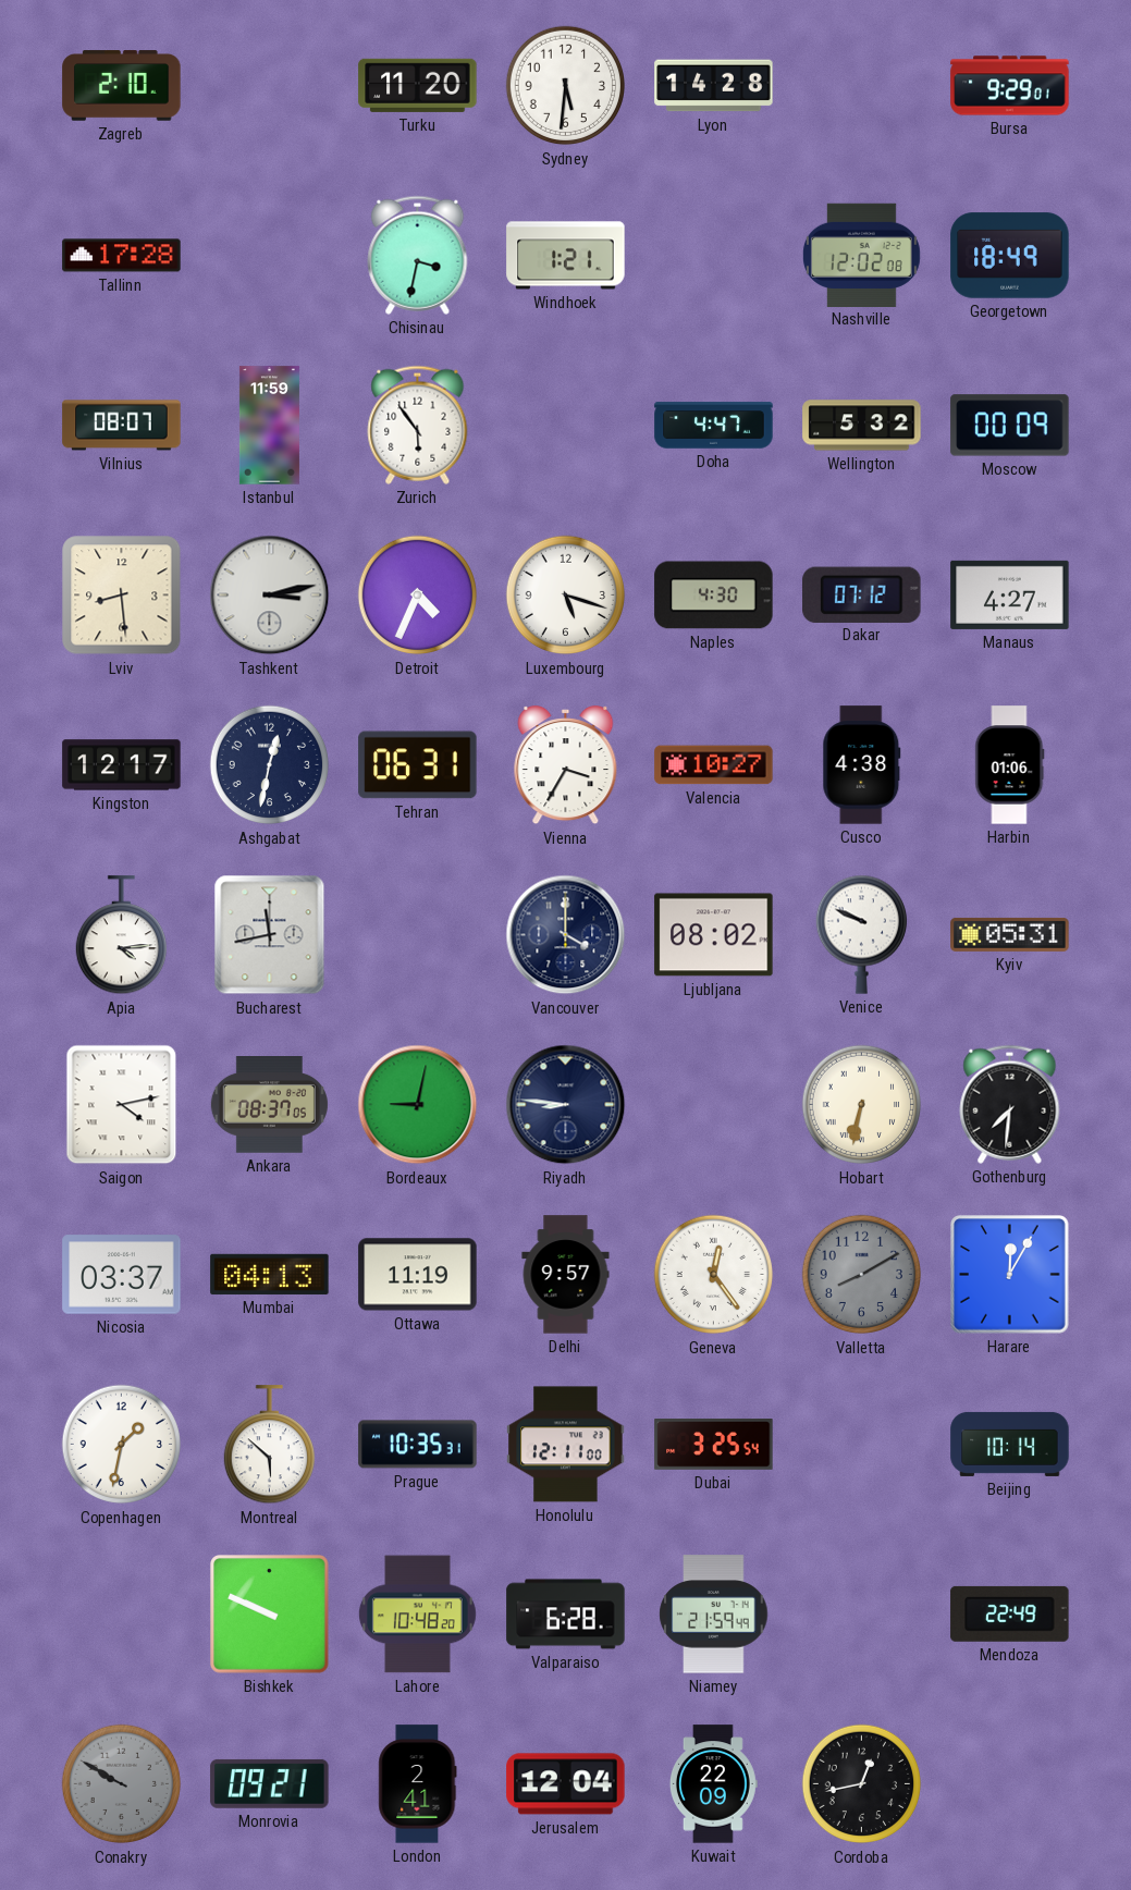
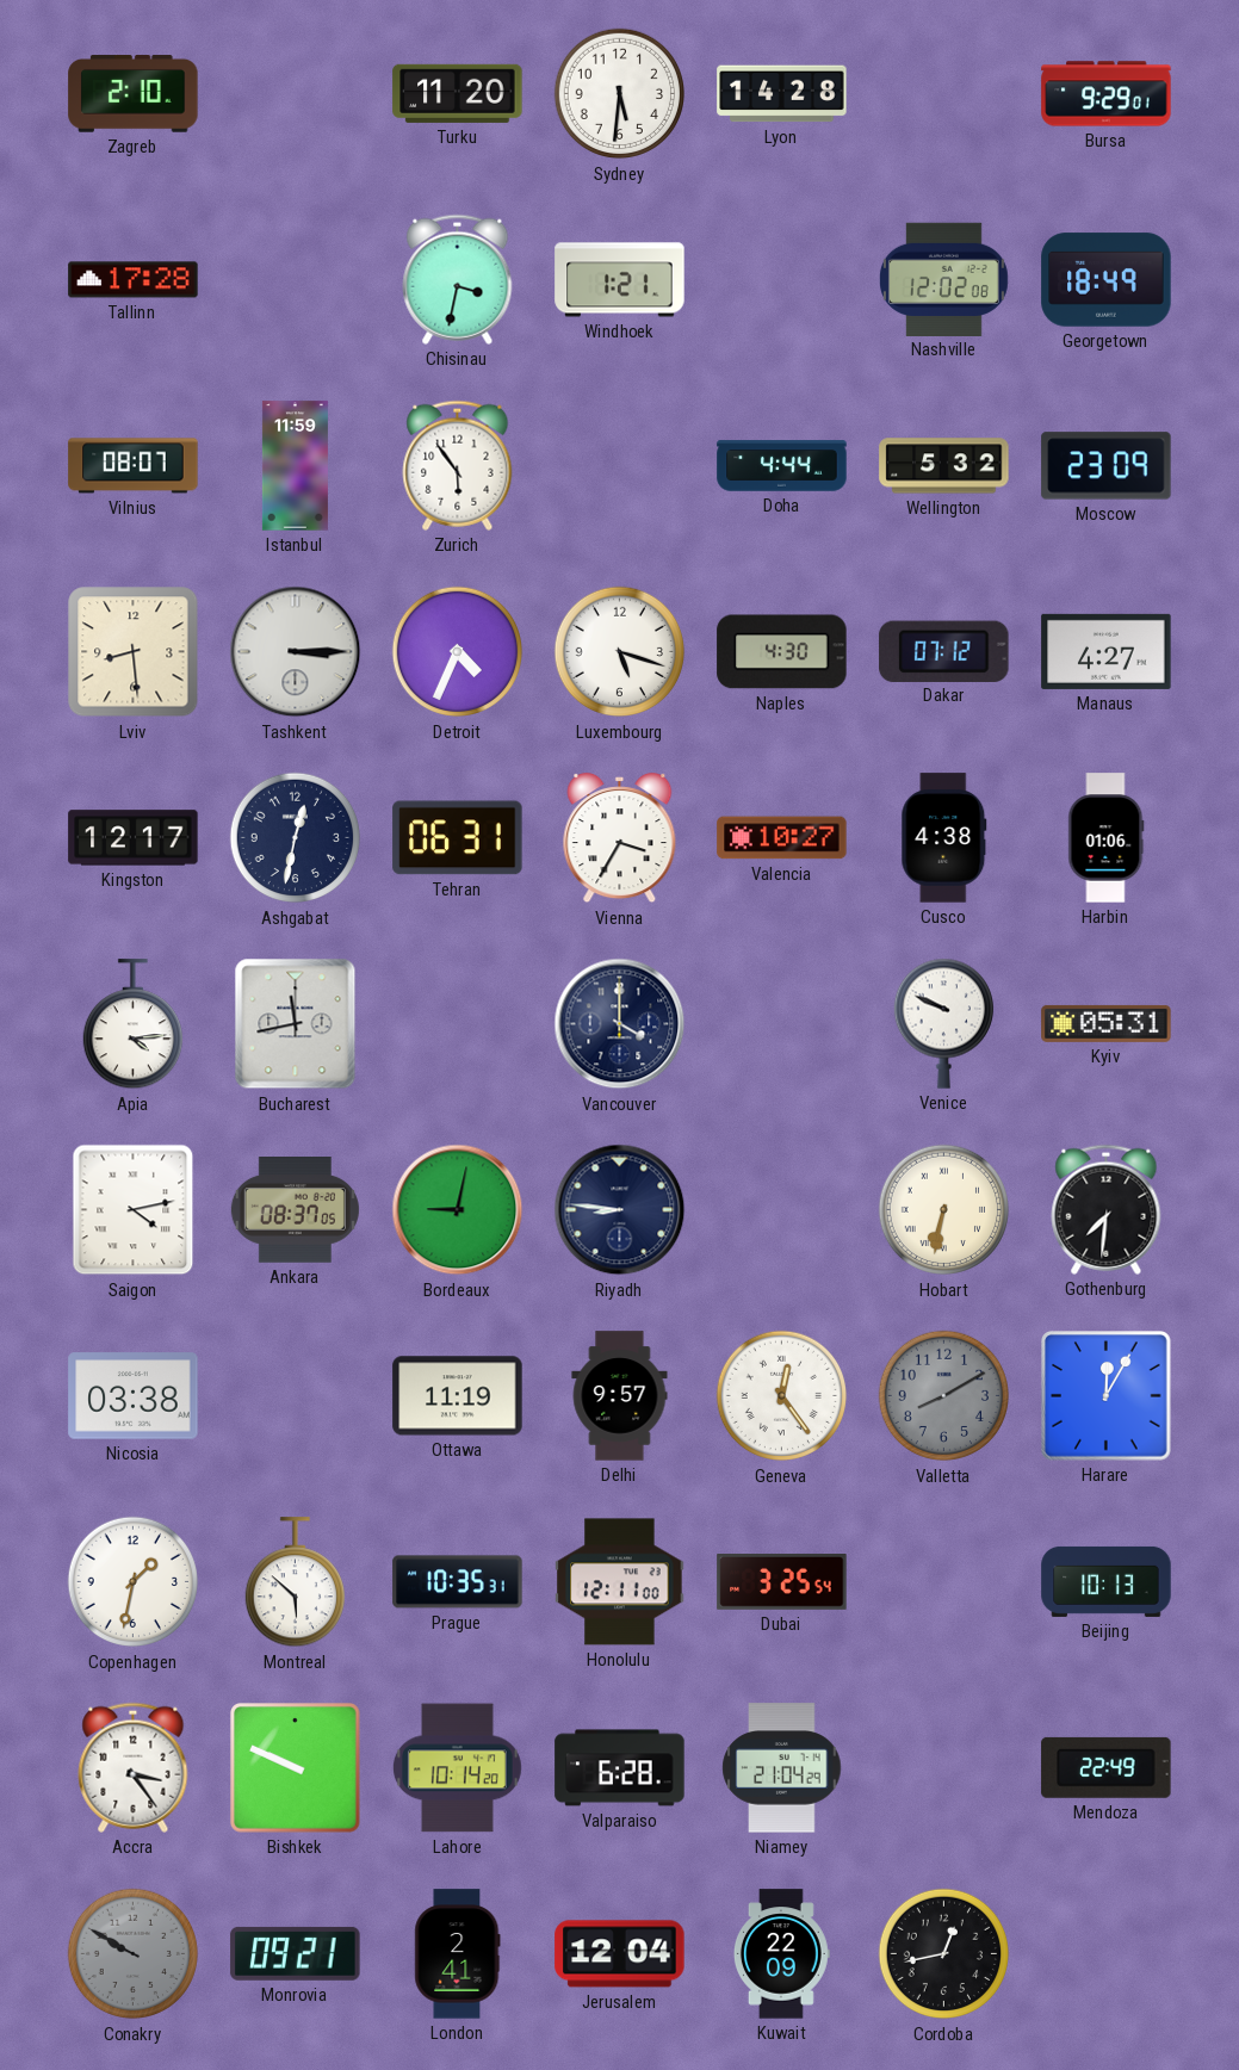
Doha: 4:47 -> 4:44 (782, 466)
Moscow: 00:09 -> 23:09 (1107, 466)
Tashkent: 3:13 -> 3:15 (296, 652)
Ljubljana: 08:02 -> none (714, 935)
Nicosia: 03:37 -> 03:38 (134, 1396)
Mumbai: 04:13 -> none (270, 1274)
Beijing: 10:14 -> 10:13 (1107, 1581)
Accra: none -> 3:24 (134, 1767)
Lahore: 10:48 -> 10:14 (457, 1768)
Niamey: 21:59 -> 21:04 (782, 1768)
